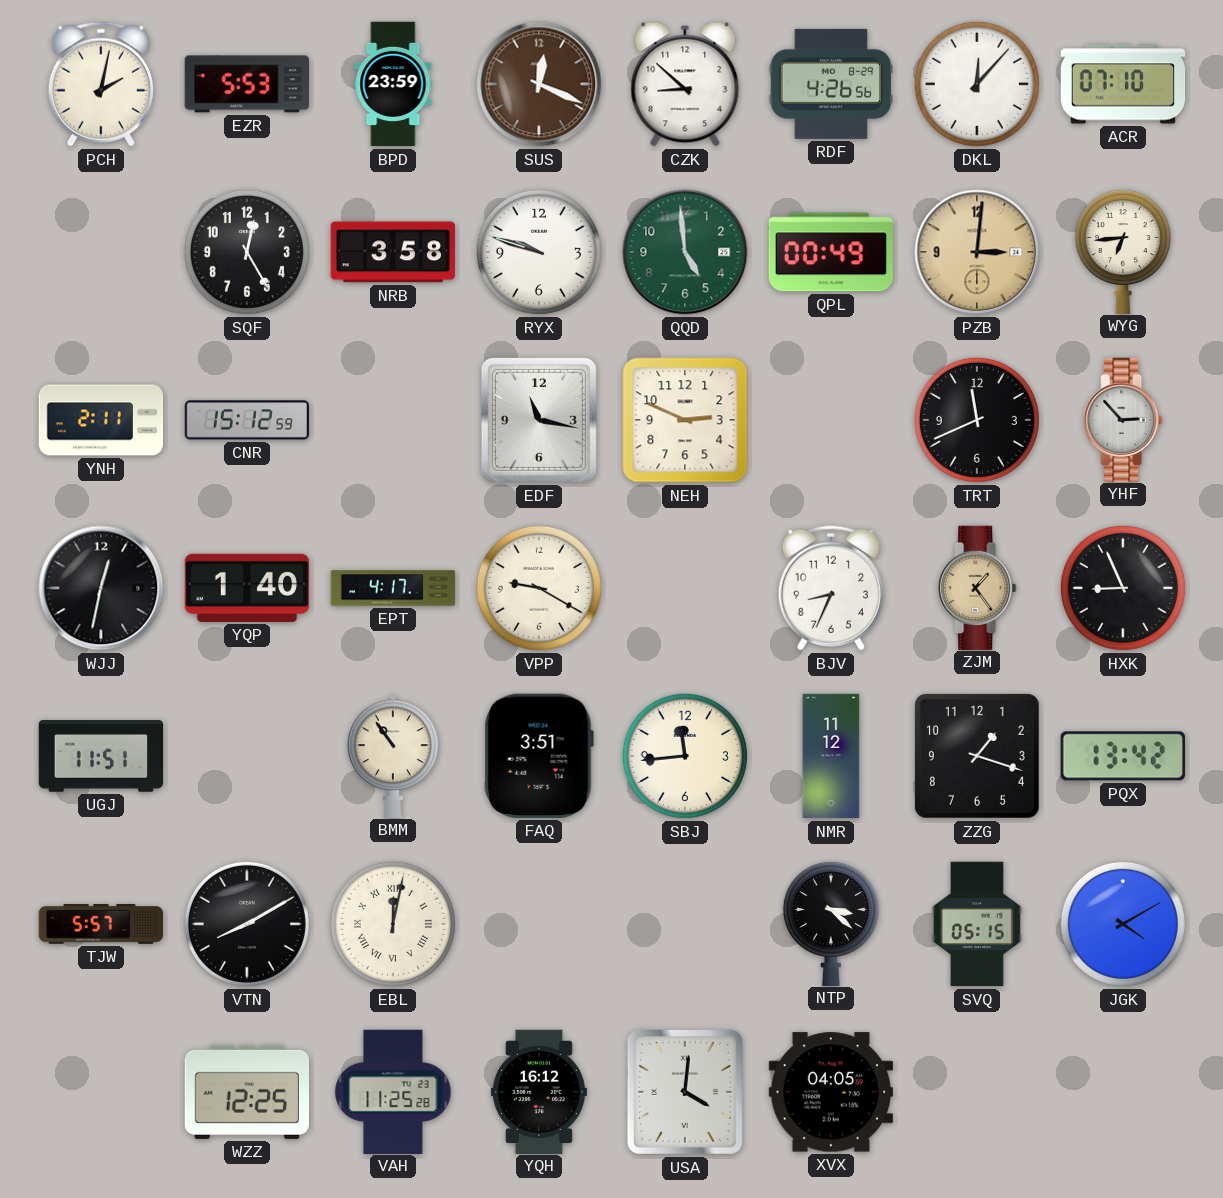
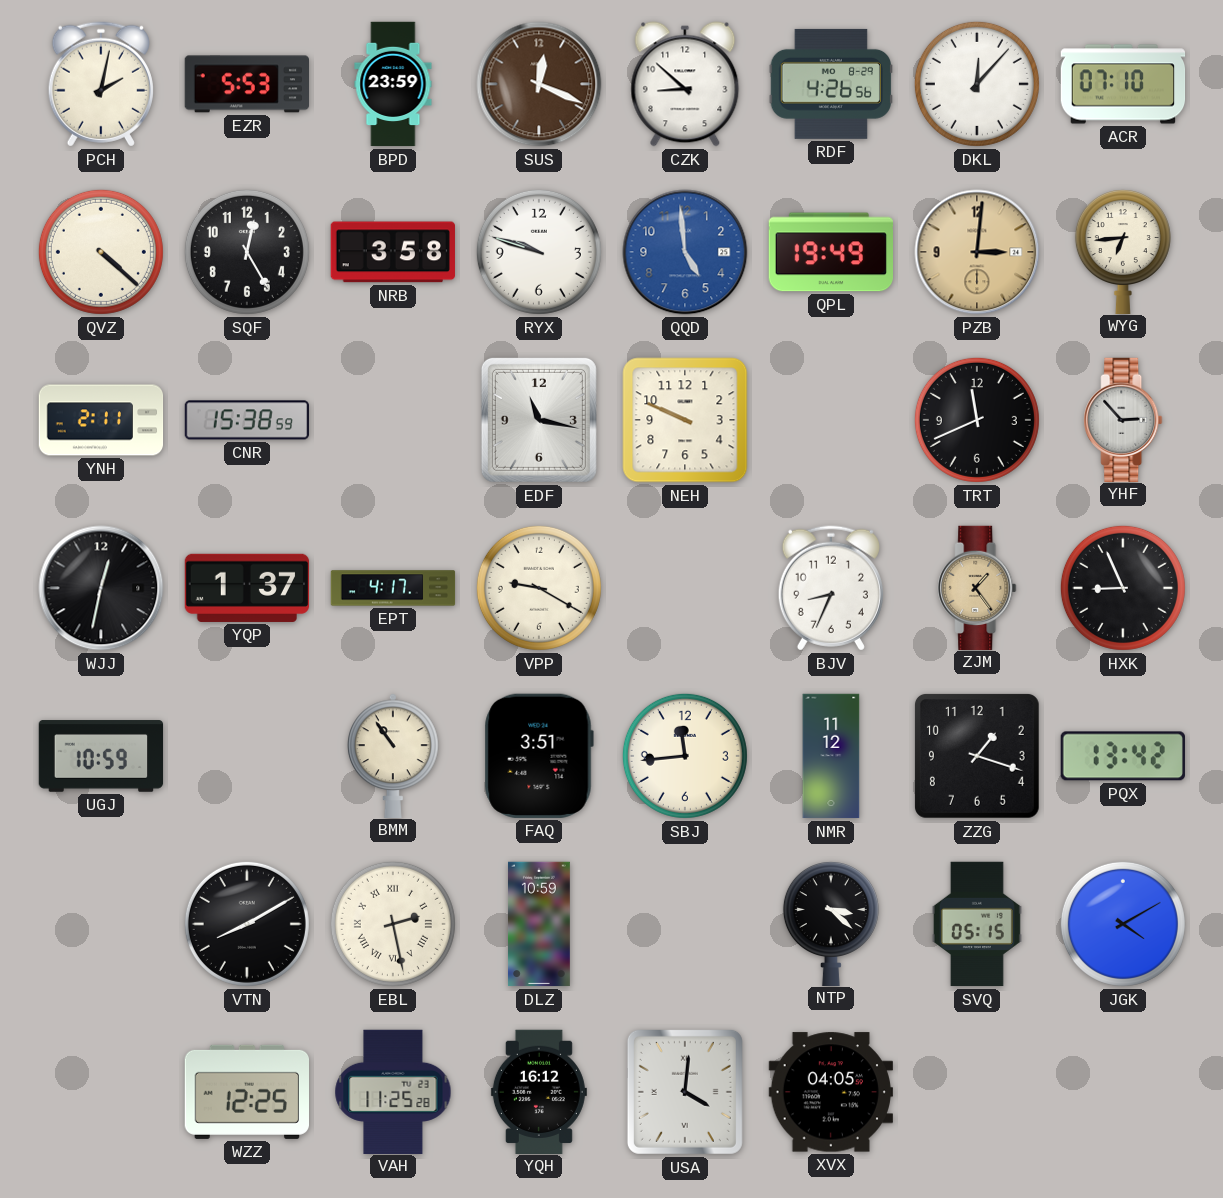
QVZ: none -> 4:22 (101, 252)
QQD dial: green -> blue (685, 252)
QPL: 00:49 -> 19:49 (830, 252)
CNR: 15:12 -> 15:38 (246, 420)
NEH: 2:49 -> 9:49 (685, 420)
YQP: 1:40 -> 1:37 (247, 588)
UGJ: 11:51 -> 10:59 (101, 756)
TJW: 5:57 -> none (101, 924)
EBL: 12:02 -> 2:28 (393, 924)
DLZ: none -> 10:59 (540, 924)
